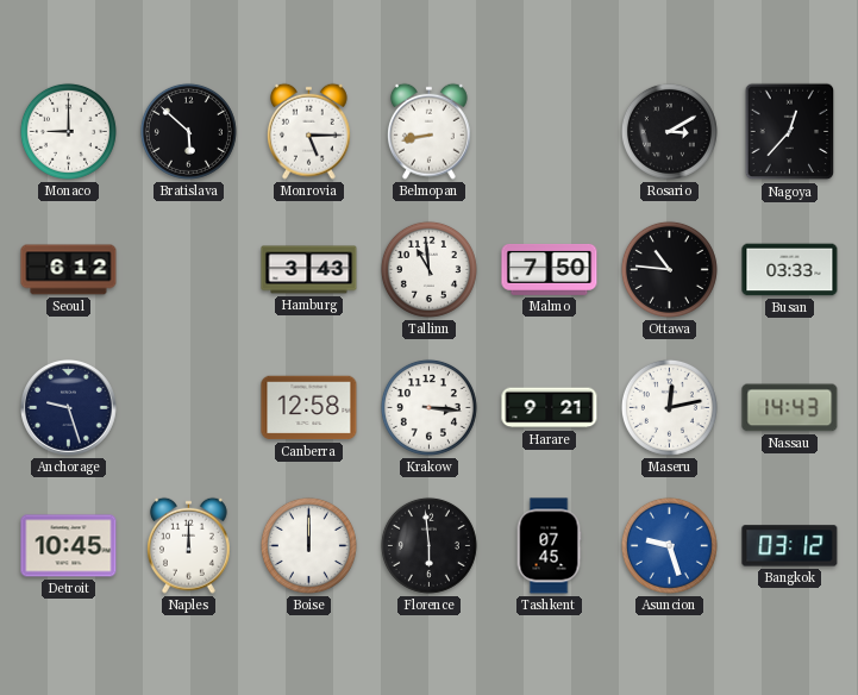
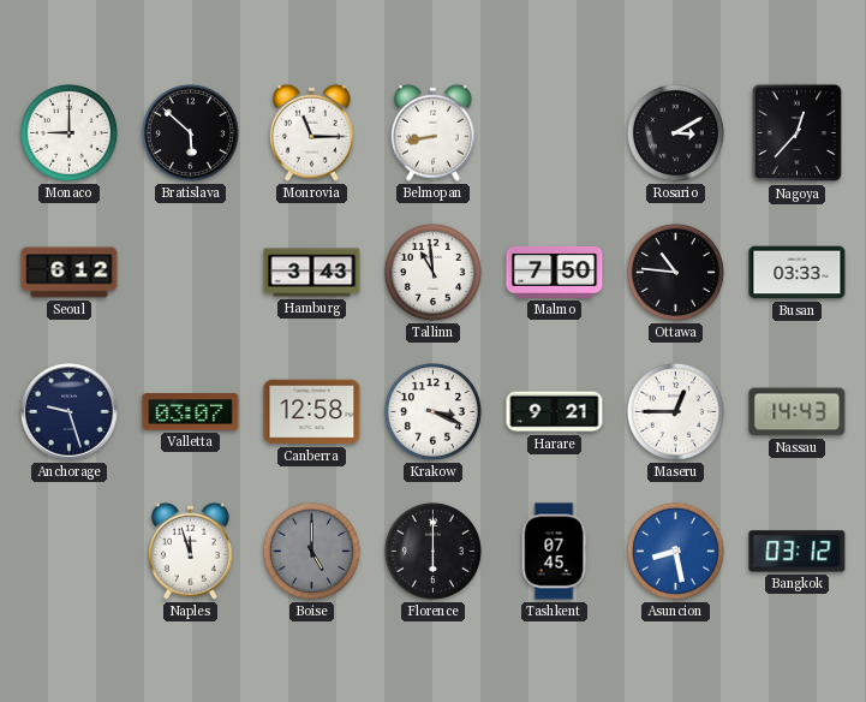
Monrovia: 5:15 -> 11:15 (311, 132)
Valletta: none -> 03:07 (191, 412)
Krakow: 3:16 -> 3:19 (432, 411)
Maseru: 12:13 -> 12:45 (675, 411)
Detroit: 10:45 -> none (69, 546)
Naples: 12:00 -> 11:57 (190, 551)
Boise: 12:00 -> 5:00 (311, 551)
Boise dial: white -> grey (311, 551)
Florence: 5:59 -> 6:00 (432, 551)
Asuncion: 9:27 -> 8:28 (675, 551)
